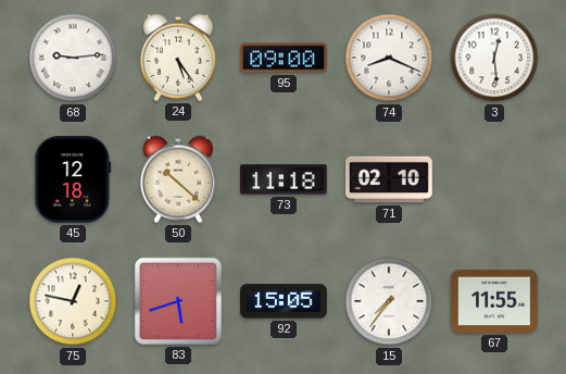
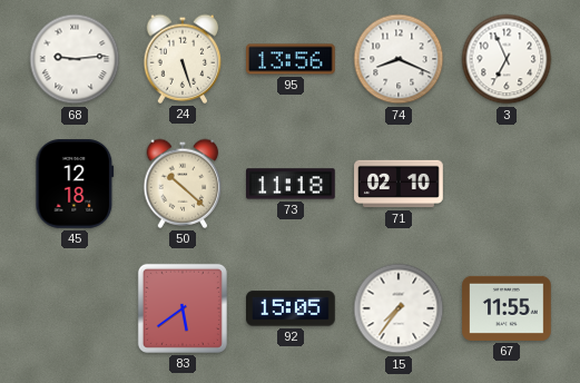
24: 5:24 -> 5:27 (183, 59)
95: 09:00 -> 13:56 (292, 59)
3: 12:29 -> 6:56 (507, 59)
75: 12:47 -> none (73, 301)
83: 5:42 -> 5:39 (183, 308)
